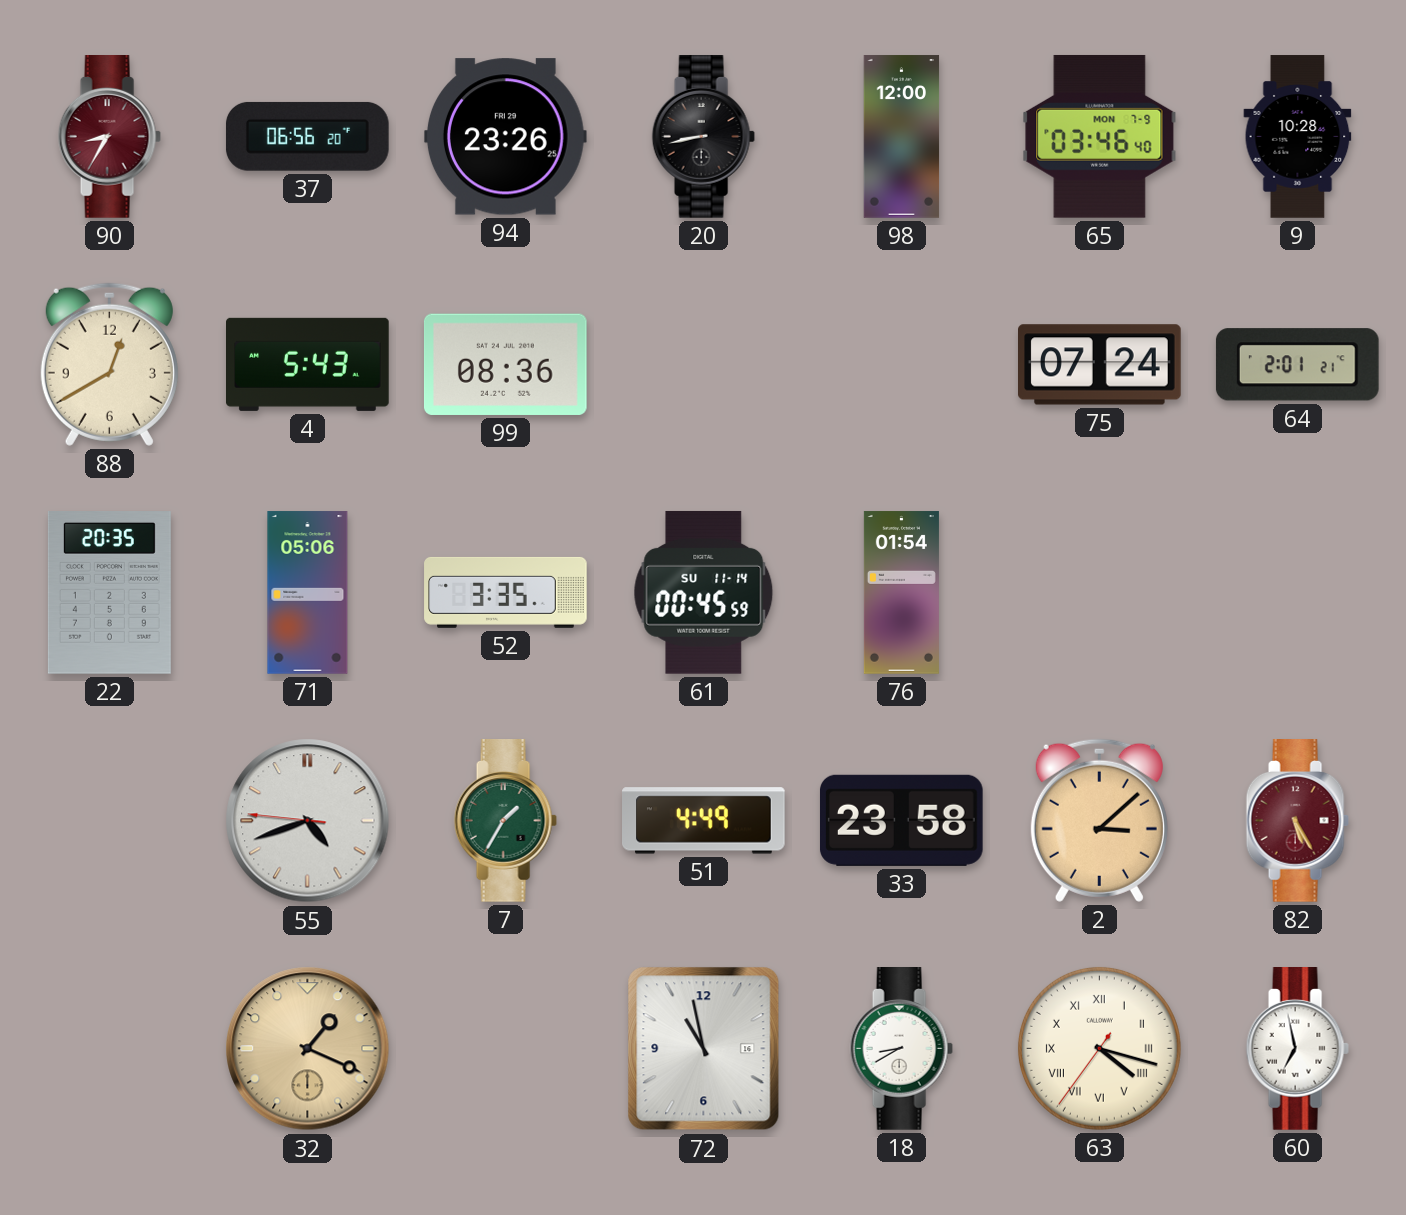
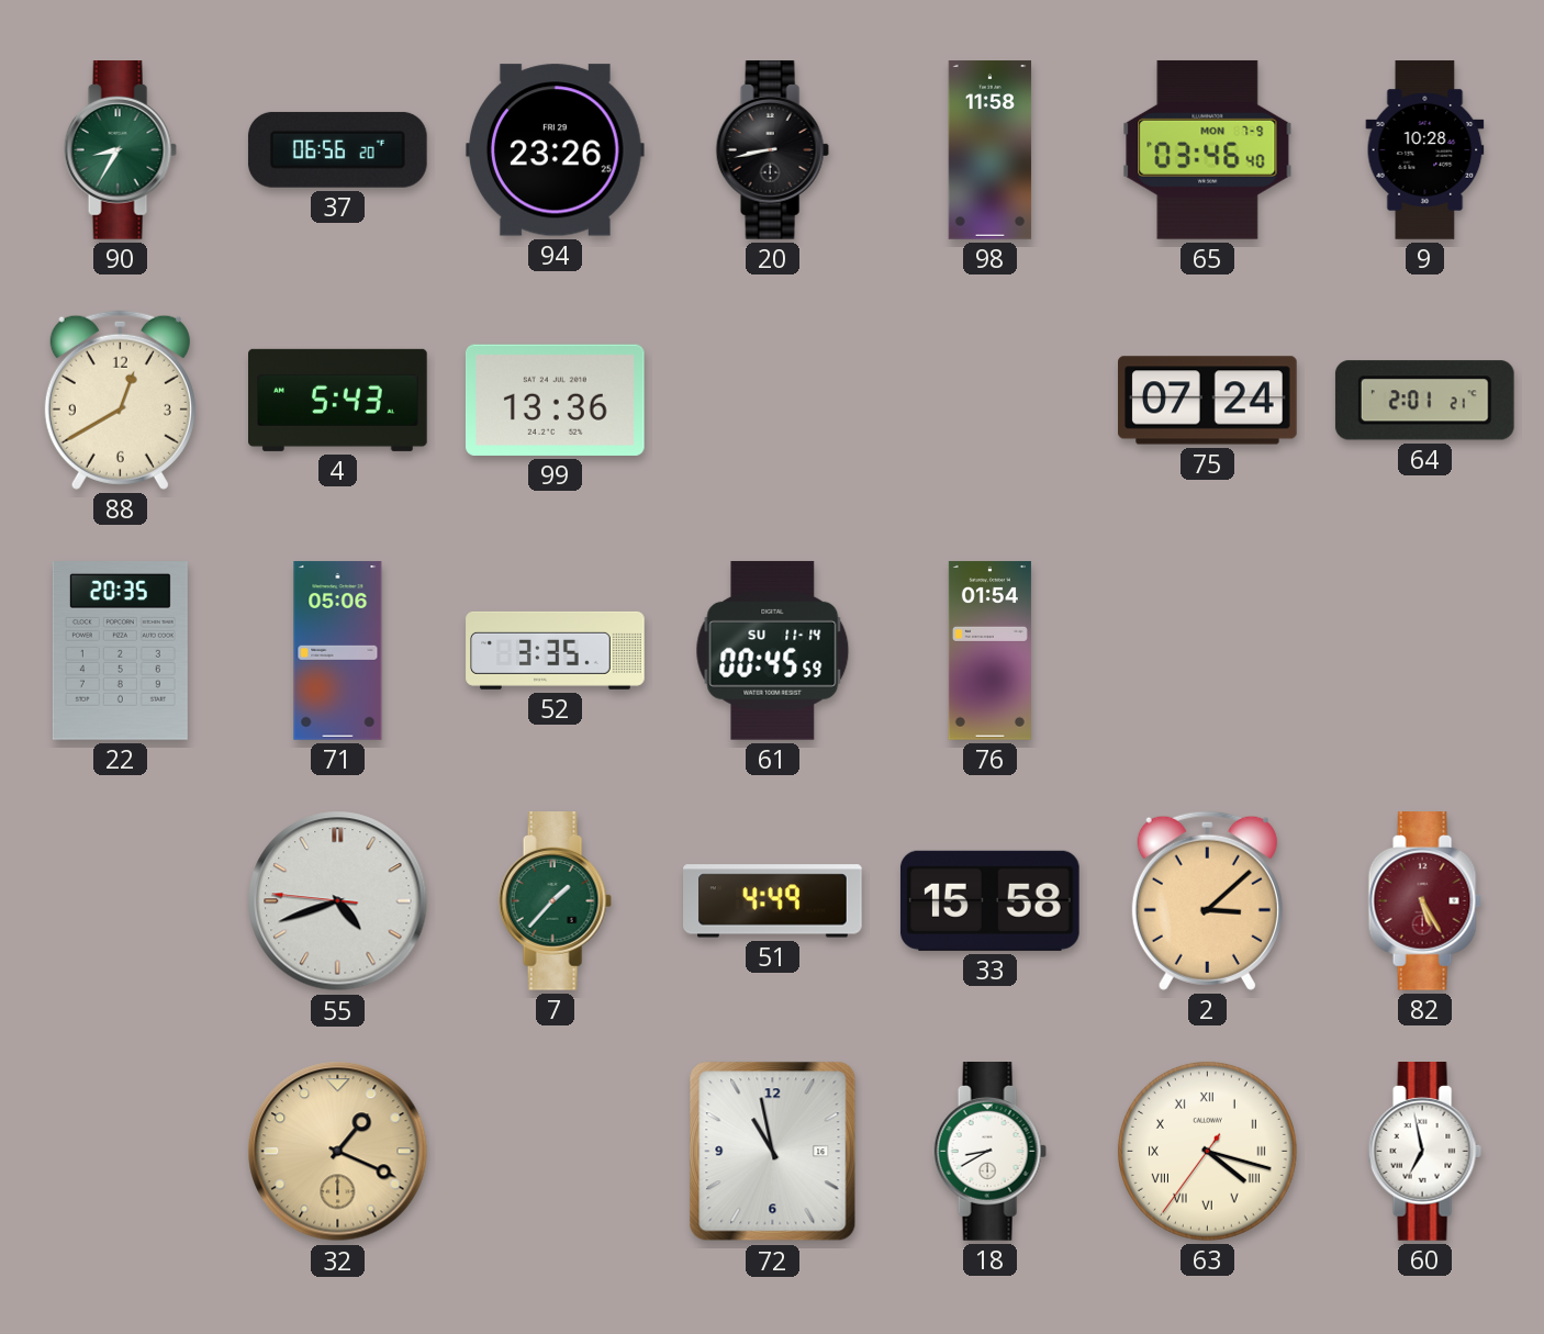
90 dial: burgundy -> green (120, 150)
98: 12:00 -> 11:58 (991, 150)
99: 08:36 -> 13:36 (555, 400)
7: 1:35 -> 1:37 (555, 901)
33: 23:58 -> 15:58 (989, 900)
